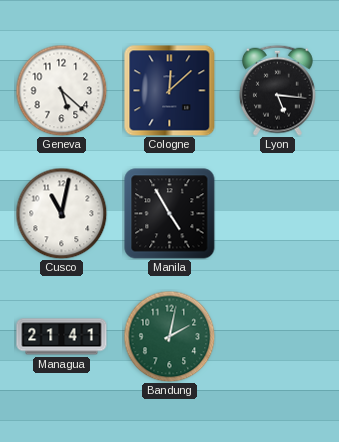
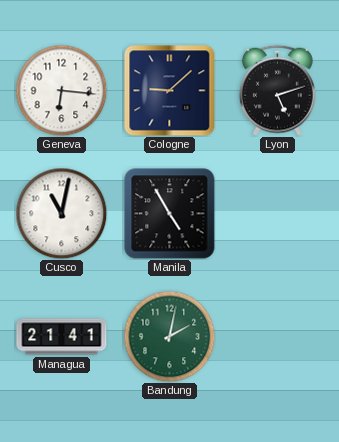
Geneva: 5:22 -> 6:16 (61, 90)
Cologne: 12:08 -> 9:08 (169, 90)
Lyon: 5:16 -> 5:12 (277, 90)
